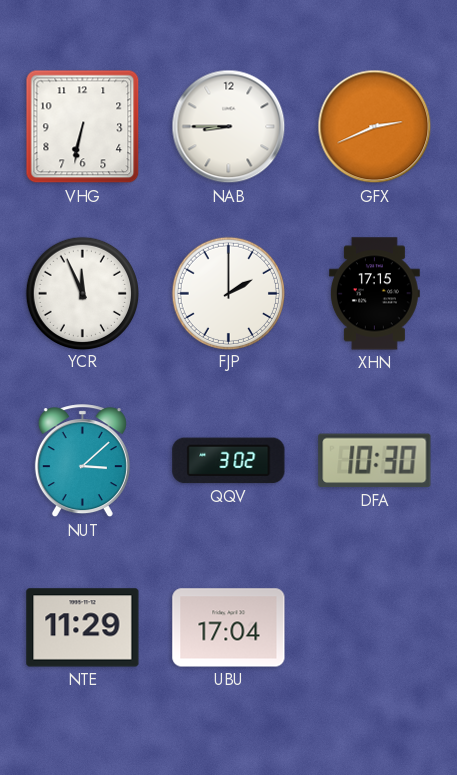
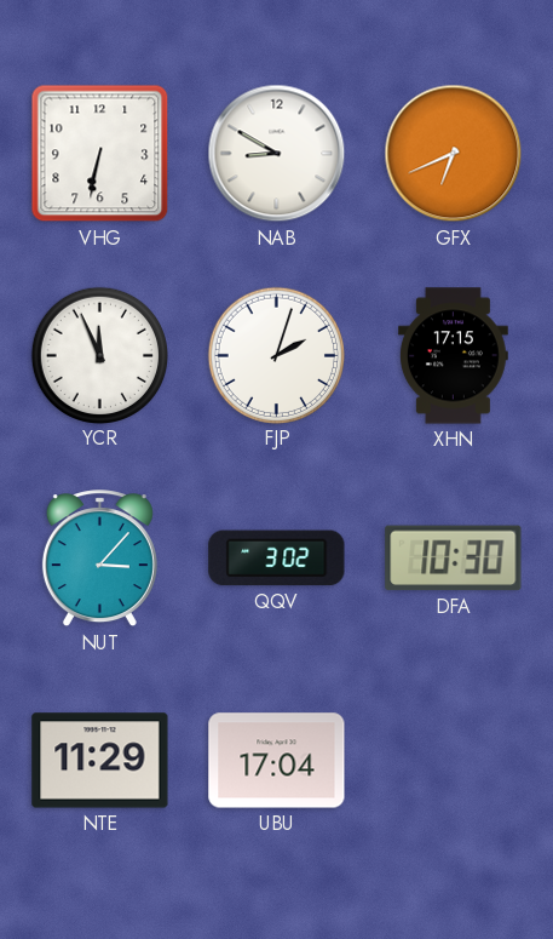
NAB: 8:45 -> 8:50 (277, 154)
GFX: 2:41 -> 6:41 (454, 154)
FJP: 2:00 -> 2:03 (276, 355)
NUT: 3:08 -> 3:07 (99, 559)
